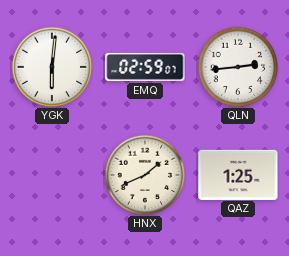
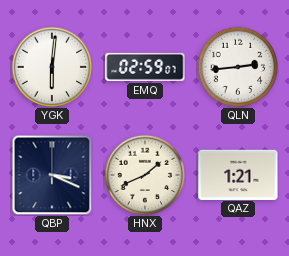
QBP: none -> 3:19 (52, 175)
QAZ: 1:25 -> 1:21 (238, 174)
